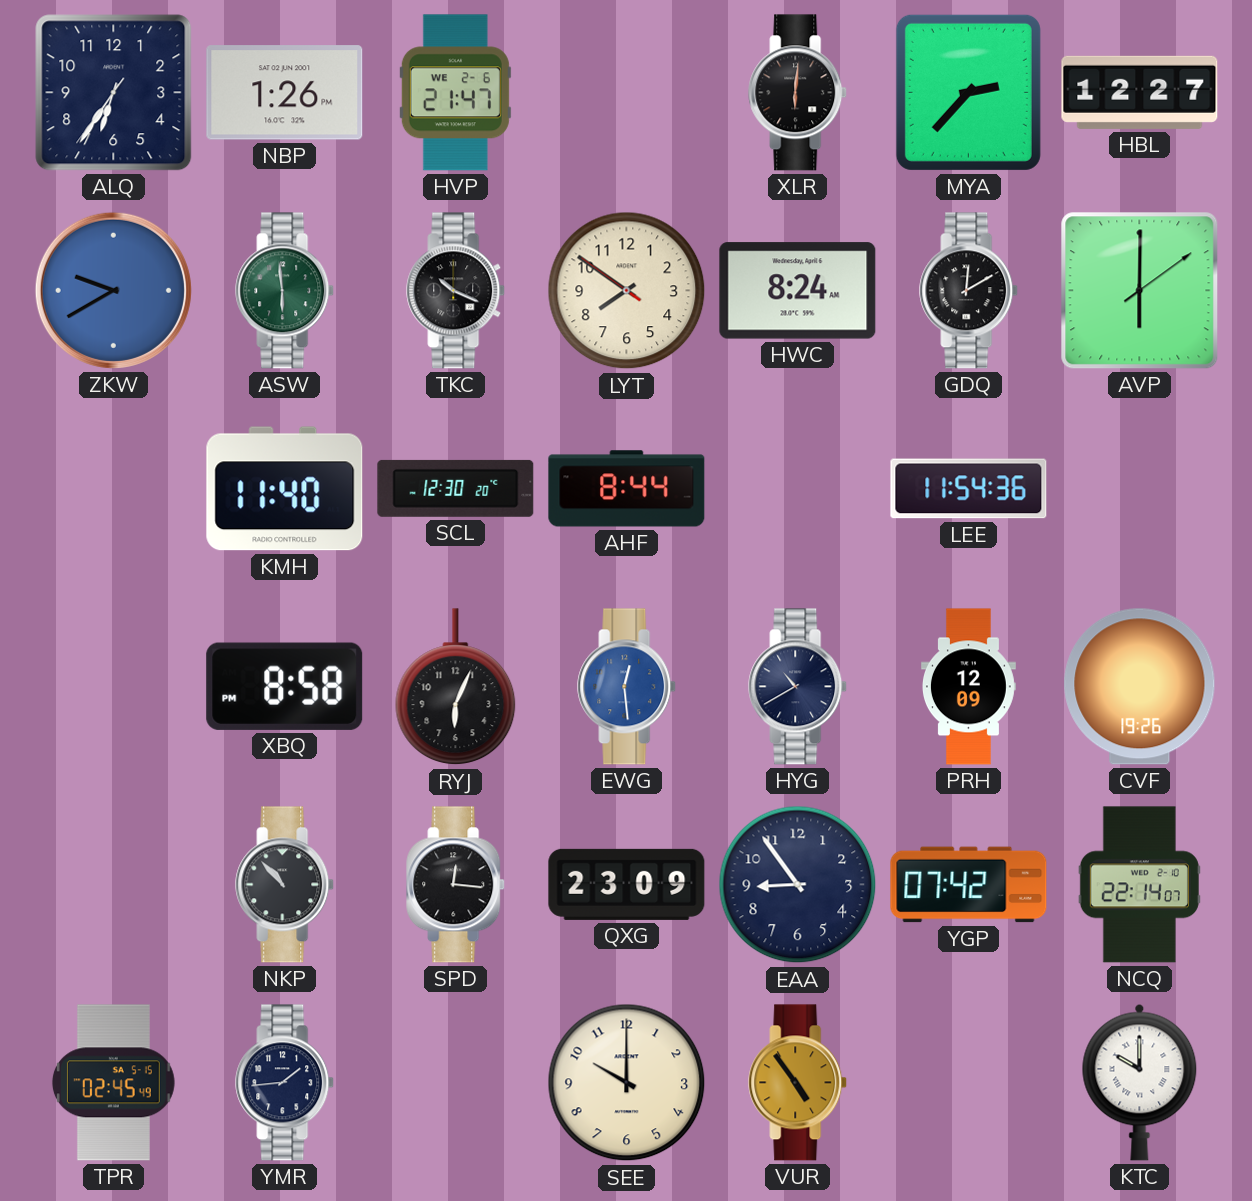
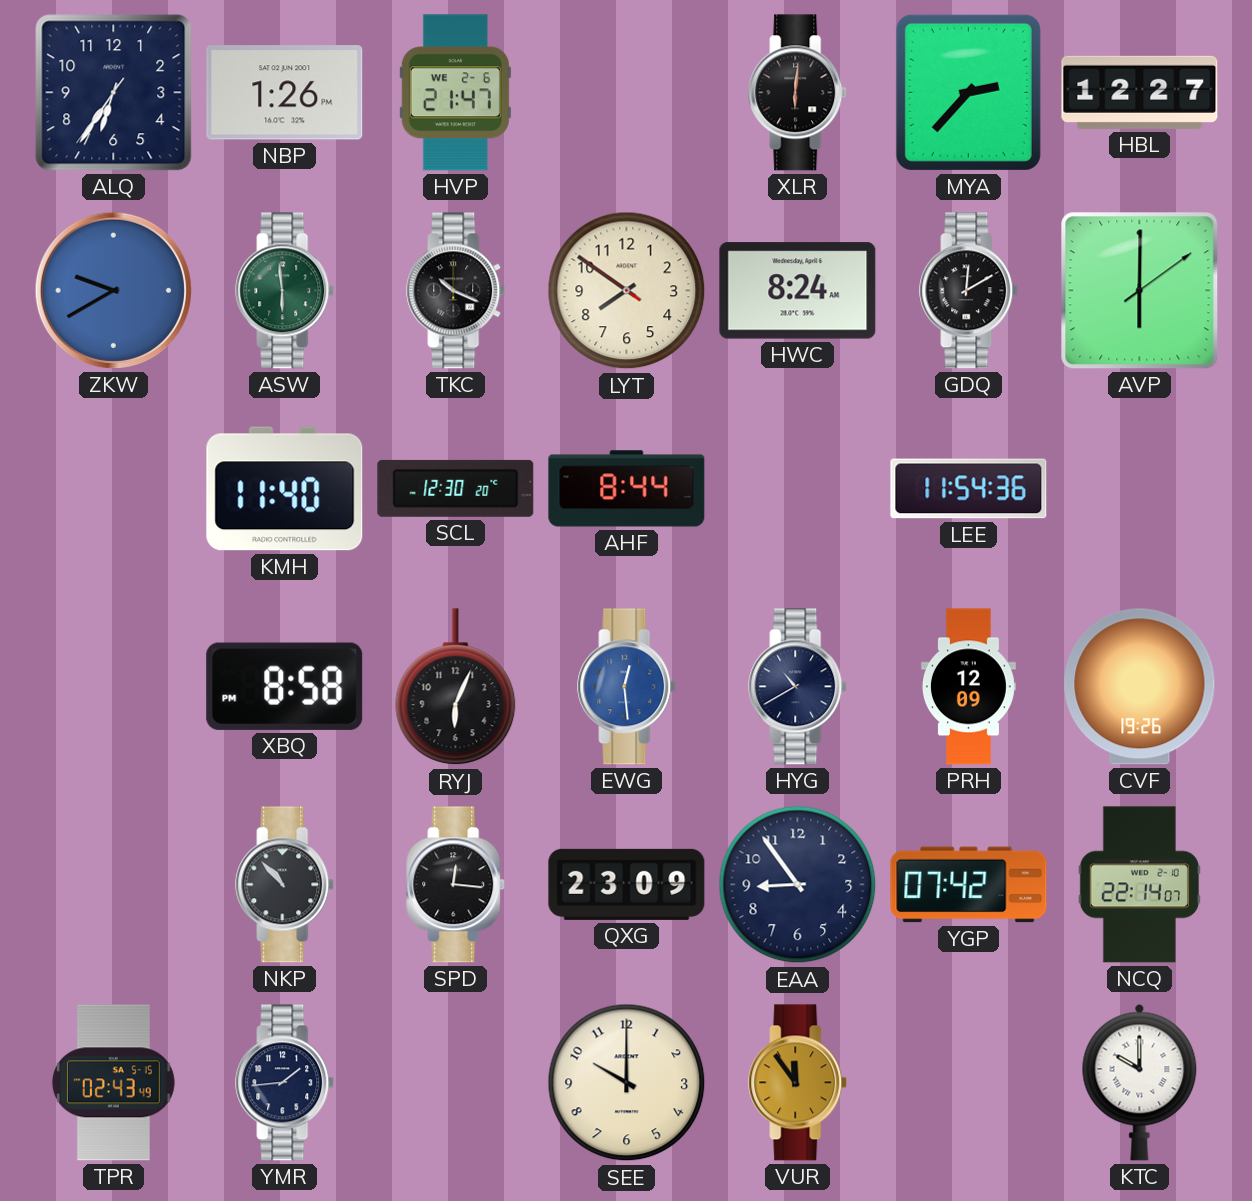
TPR: 02:45 -> 02:43 (113, 1083)
VUR: 4:54 -> 11:54 (798, 1083)
